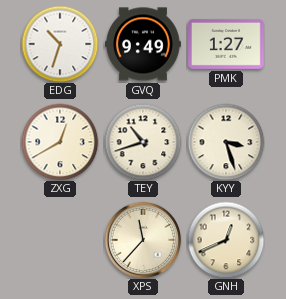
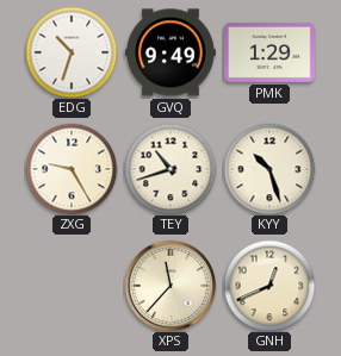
PMK: 1:27 -> 1:29 (271, 52)
ZXG: 12:40 -> 9:25 (72, 169)
KYY: 3:27 -> 10:27 (269, 169)
